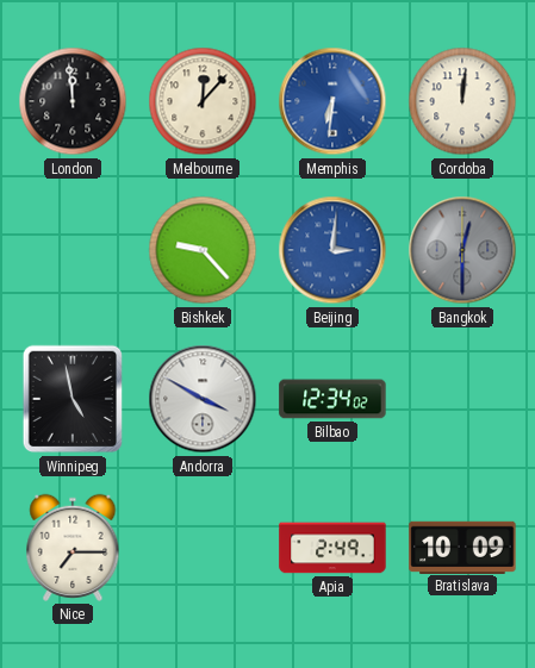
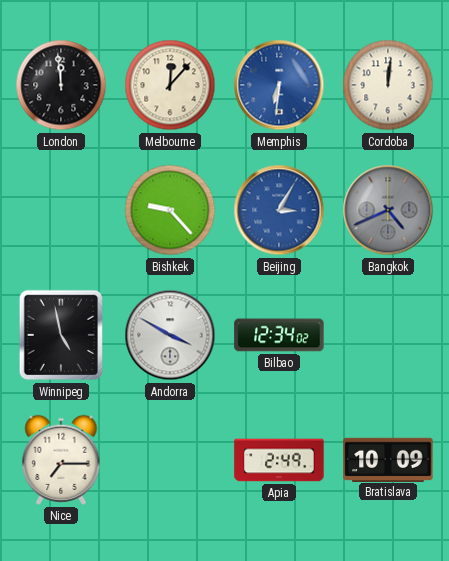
Beijing: 3:01 -> 3:05 (279, 210)
Bangkok: 12:30 -> 4:41 (388, 210)
